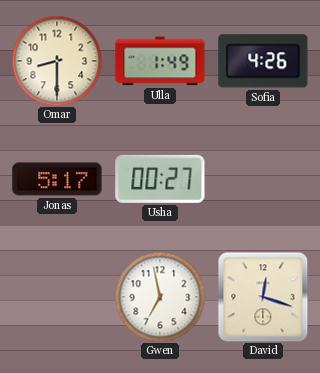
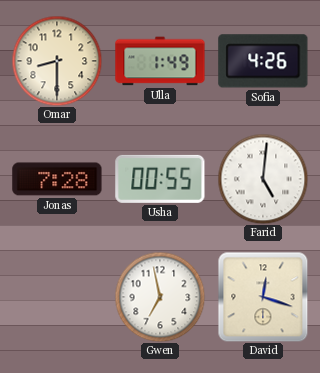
Jonas: 5:17 -> 7:28 (57, 179)
Usha: 00:27 -> 00:55 (160, 179)
Farid: none -> 5:01 (263, 179)
